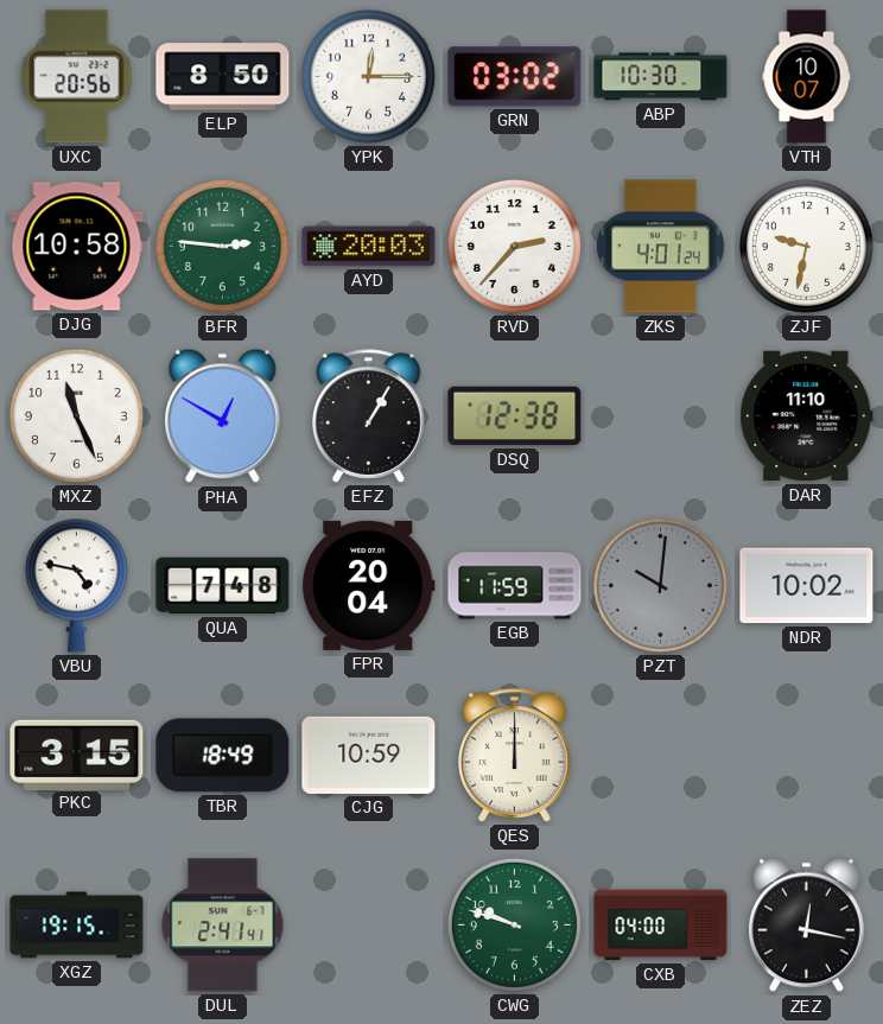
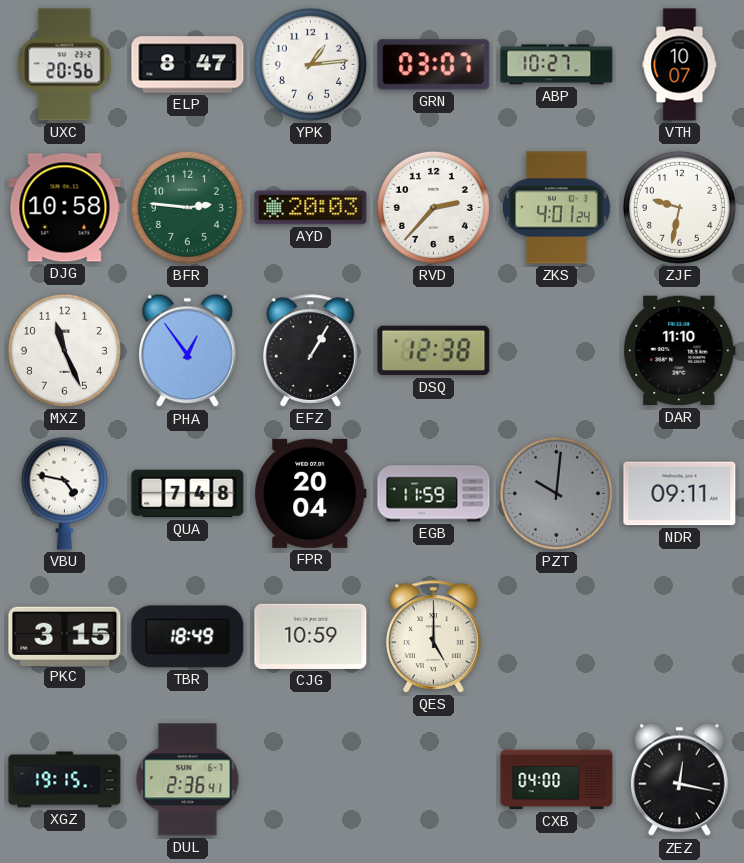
ELP: 8:50 -> 8:47 (188, 65)
YPK: 12:15 -> 1:14 (310, 64)
GRN: 03:02 -> 03:07 (434, 65)
ABP: 10:30 -> 10:27 (557, 65)
PHA: 12:50 -> 12:54 (188, 351)
NDR: 10:02 -> 09:11 (680, 494)
QES: 12:00 -> 5:00 (434, 637)
DUL: 2:41 -> 2:36 (188, 780)
CWG: 9:48 -> none (514, 924)
